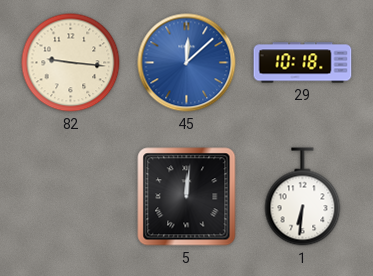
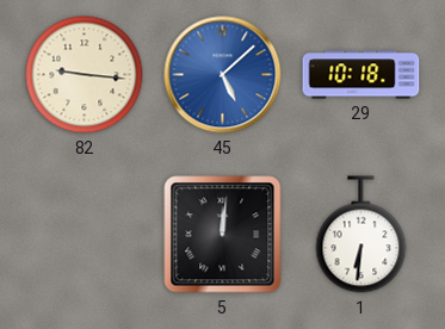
45: 12:08 -> 5:08 (223, 75)
